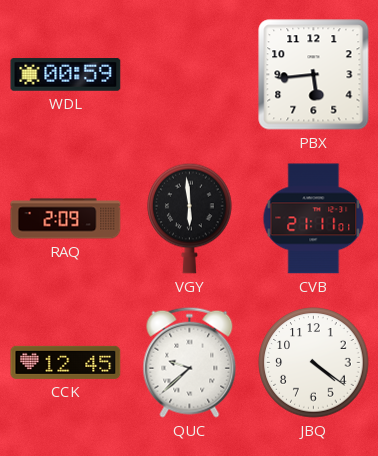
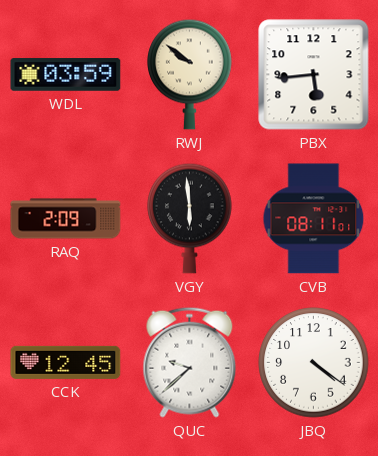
WDL: 00:59 -> 03:59 (66, 75)
RWJ: none -> 9:51 (190, 74)
CVB: 21:11 -> 08:11 (314, 219)
